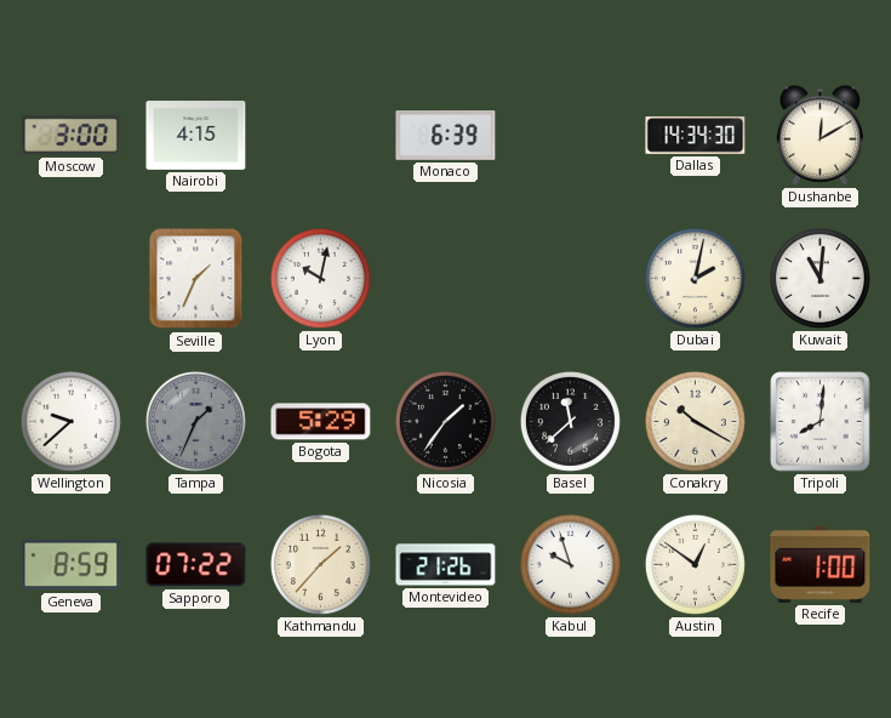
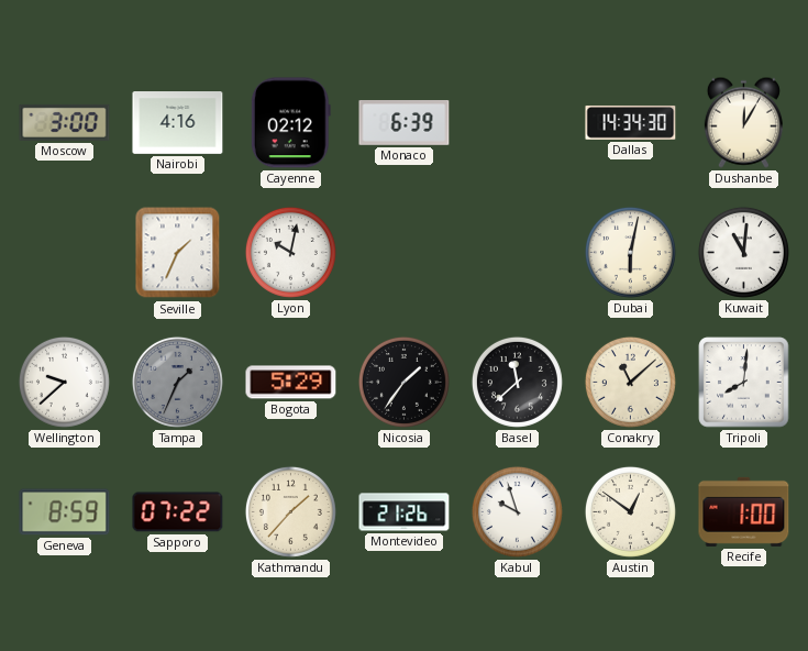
Nairobi: 4:15 -> 4:16 (178, 123)
Cayenne: none -> 02:12 (290, 123)
Dushanbe: 12:10 -> 12:05 (743, 122)
Dubai: 2:02 -> 6:02 (630, 252)
Conakry: 10:20 -> 11:08 (630, 382)
